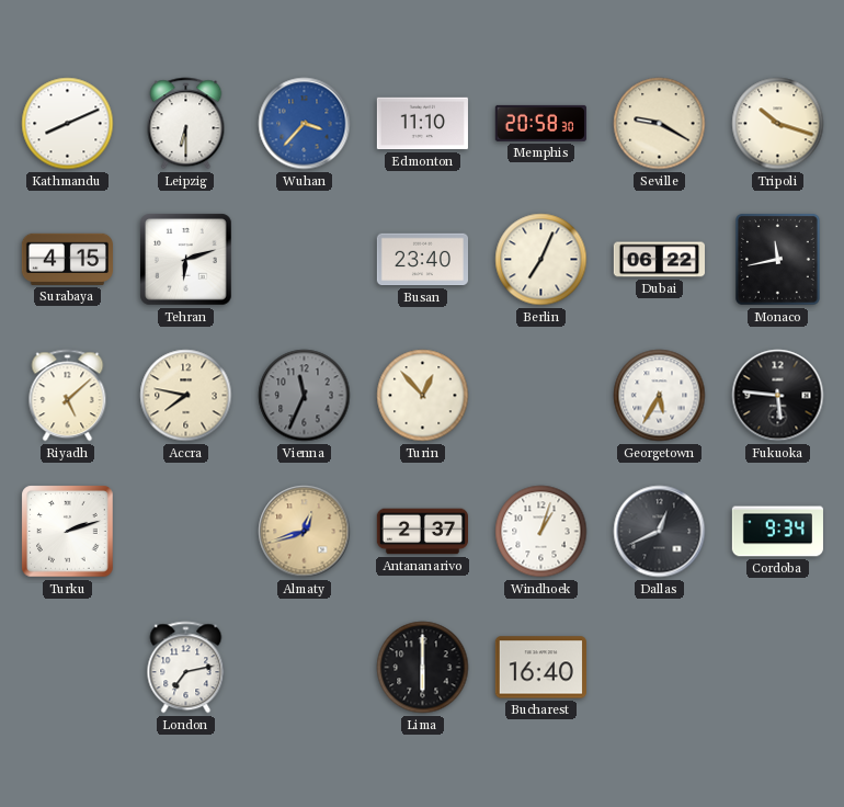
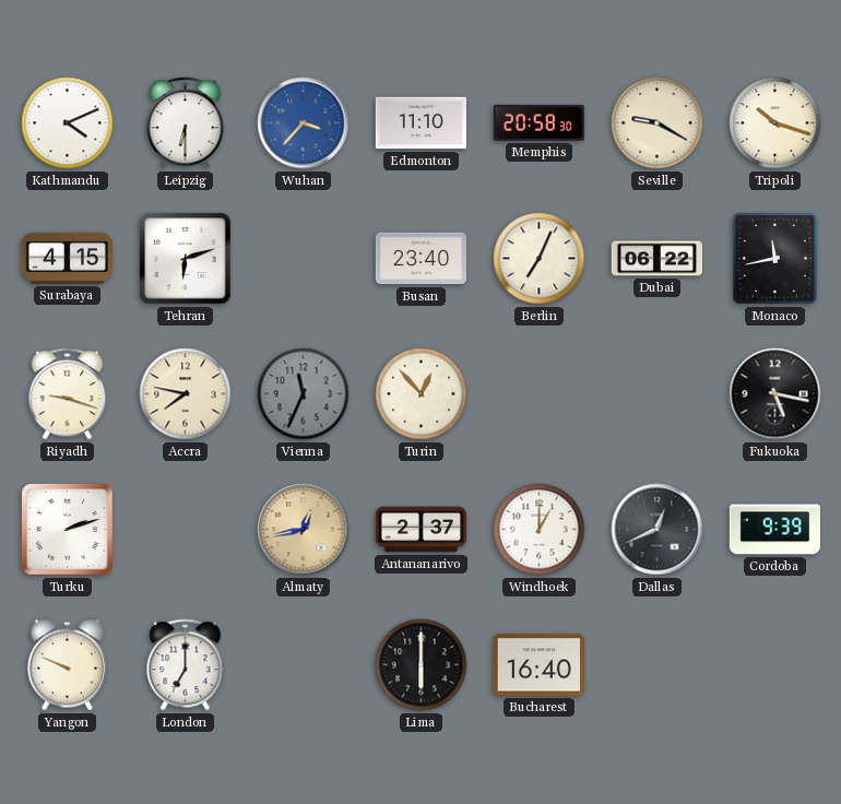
Kathmandu: 8:11 -> 4:11 (68, 123)
Riyadh: 5:08 -> 9:18 (68, 394)
Georgetown: 5:35 -> none (660, 396)
Fukuoka: 5:46 -> 5:17 (775, 394)
Almaty: 12:42 -> 12:43 (304, 530)
Windhoek: 1:03 -> 1:00 (540, 530)
Cordoba: 9:34 -> 9:39 (774, 530)
Yangon: none -> 9:49 (67, 665)
London: 7:13 -> 7:00 (186, 665)
